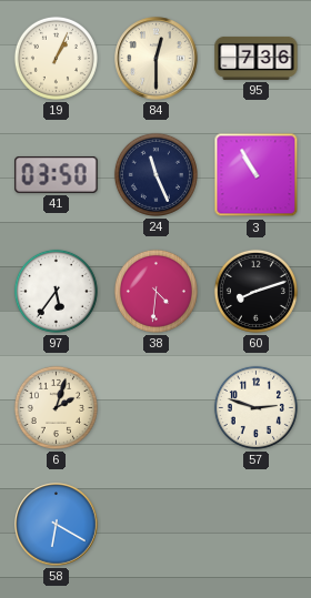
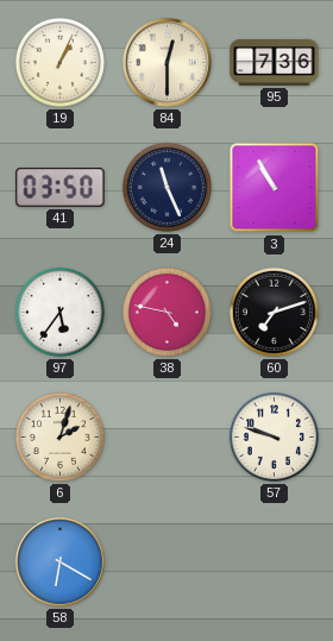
38: 4:31 -> 4:47 (166, 312)
60: 8:12 -> 7:12 (274, 312)
57: 2:48 -> 9:48 (274, 436)
